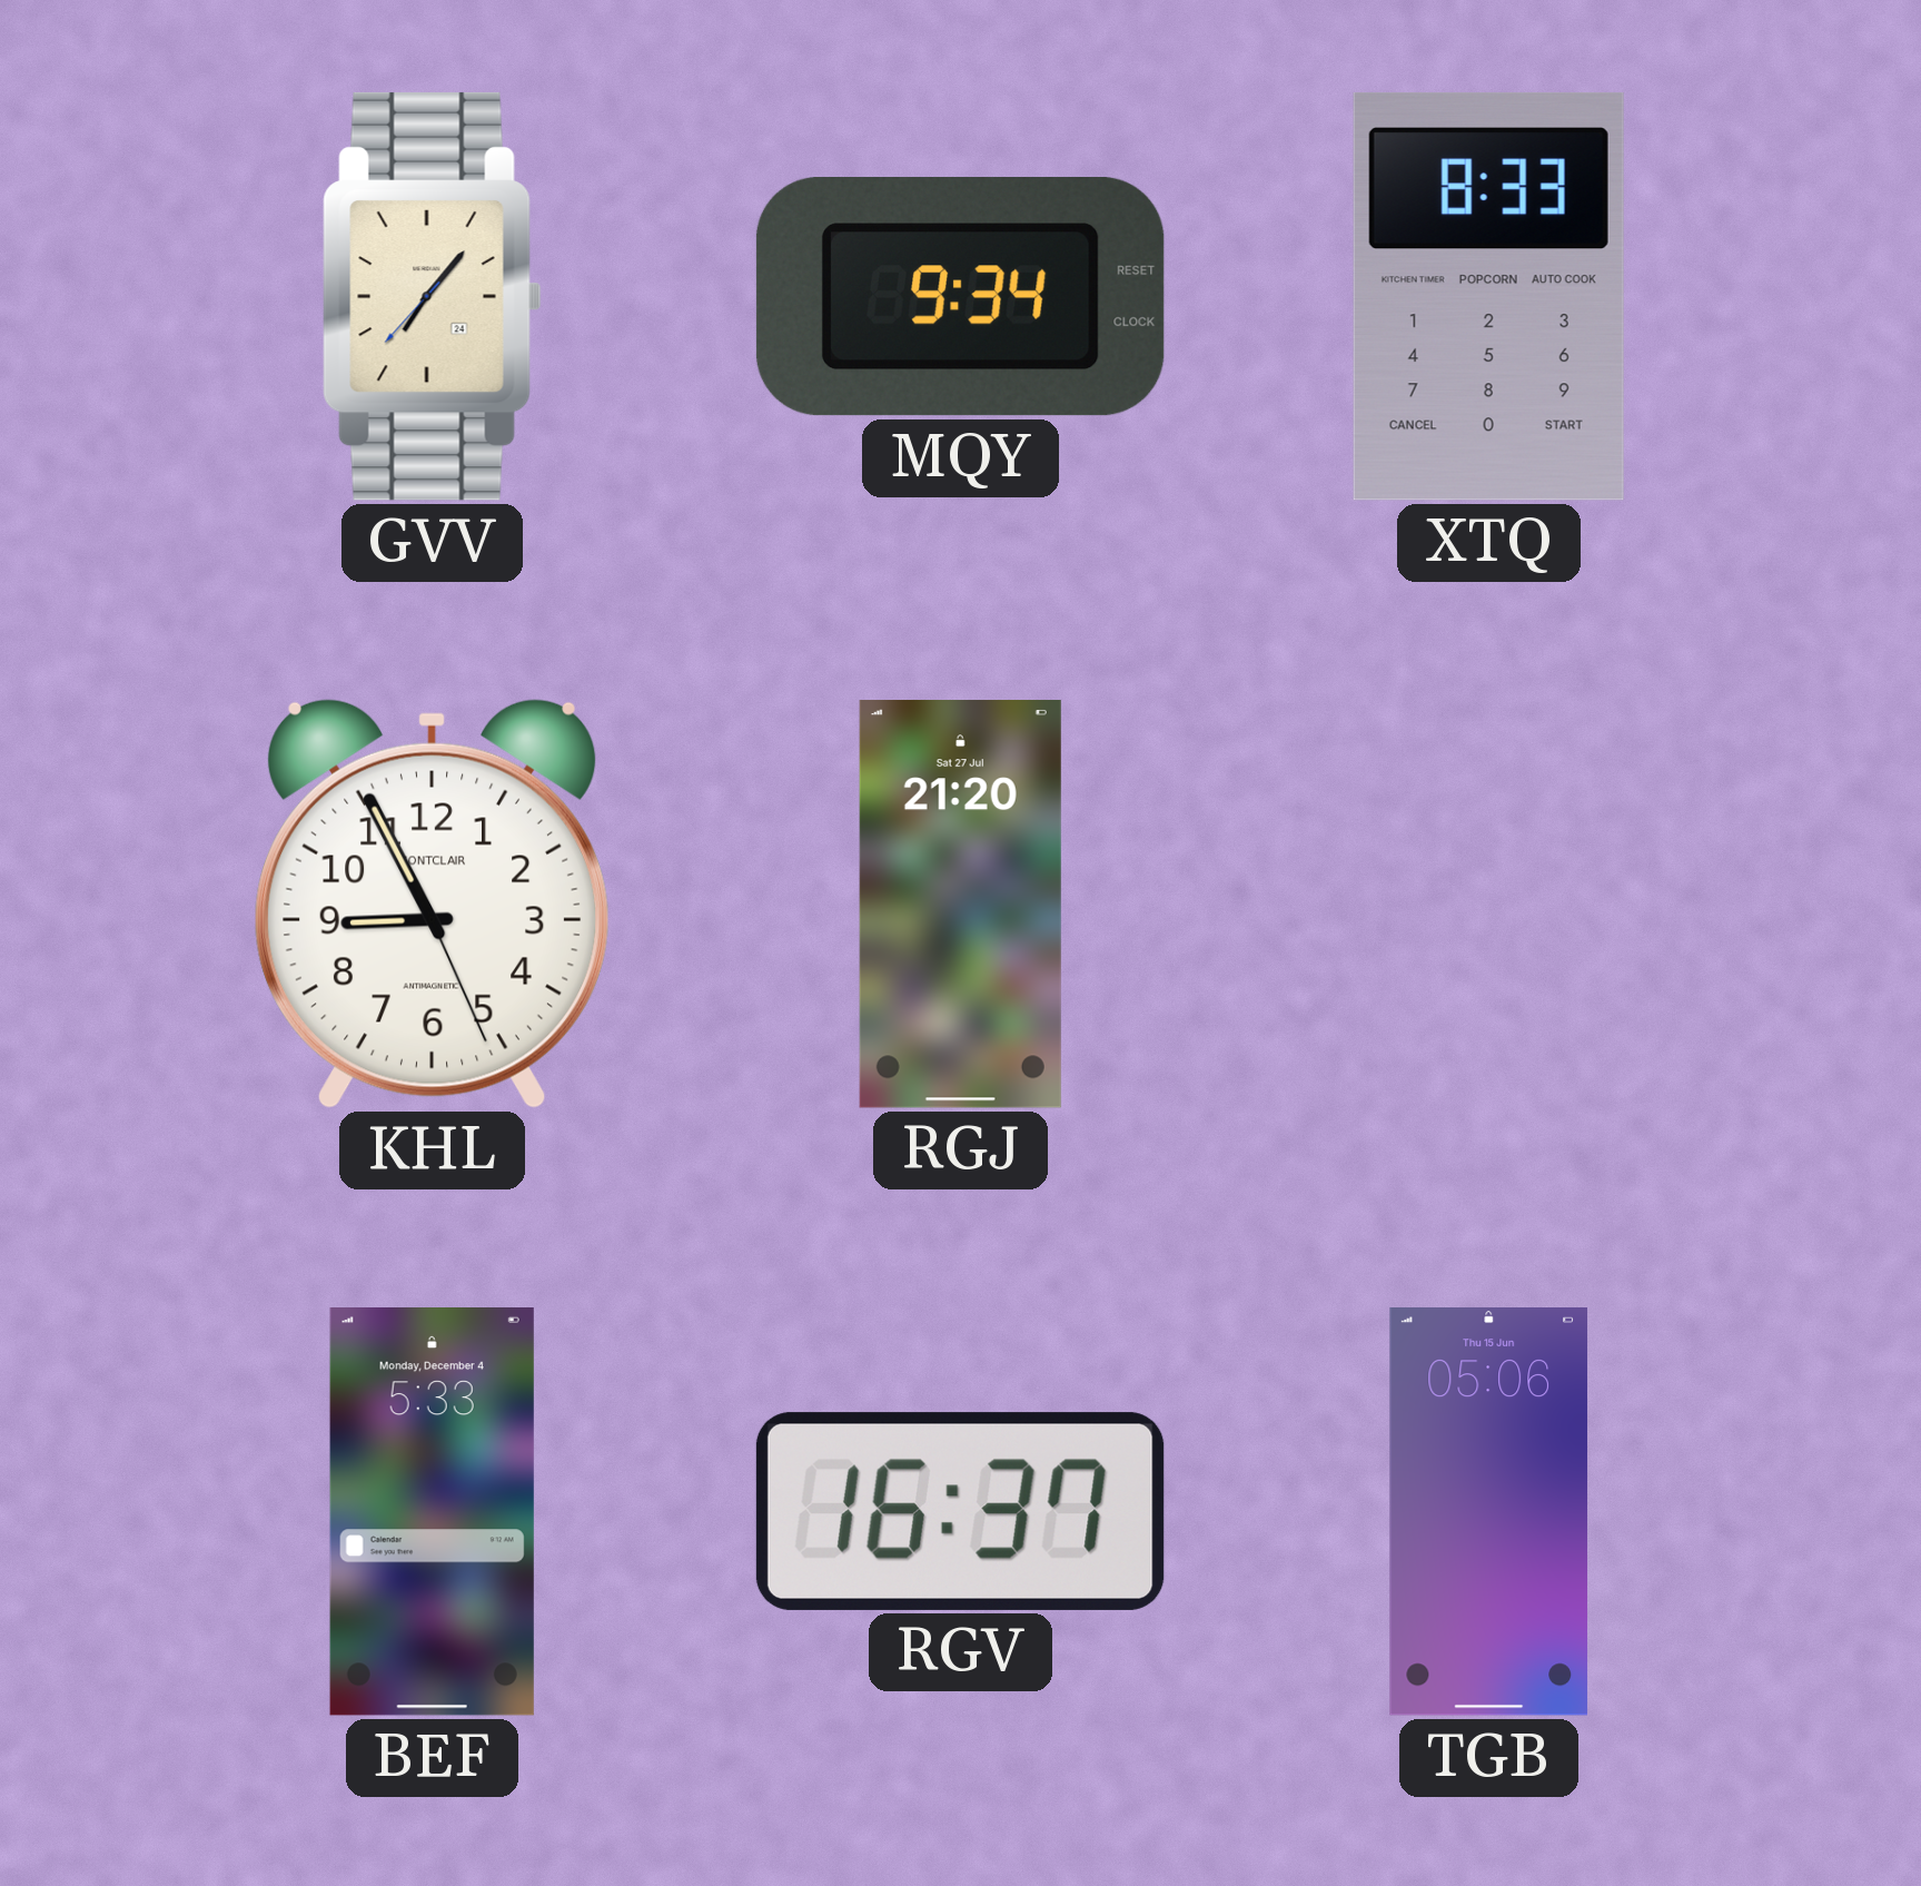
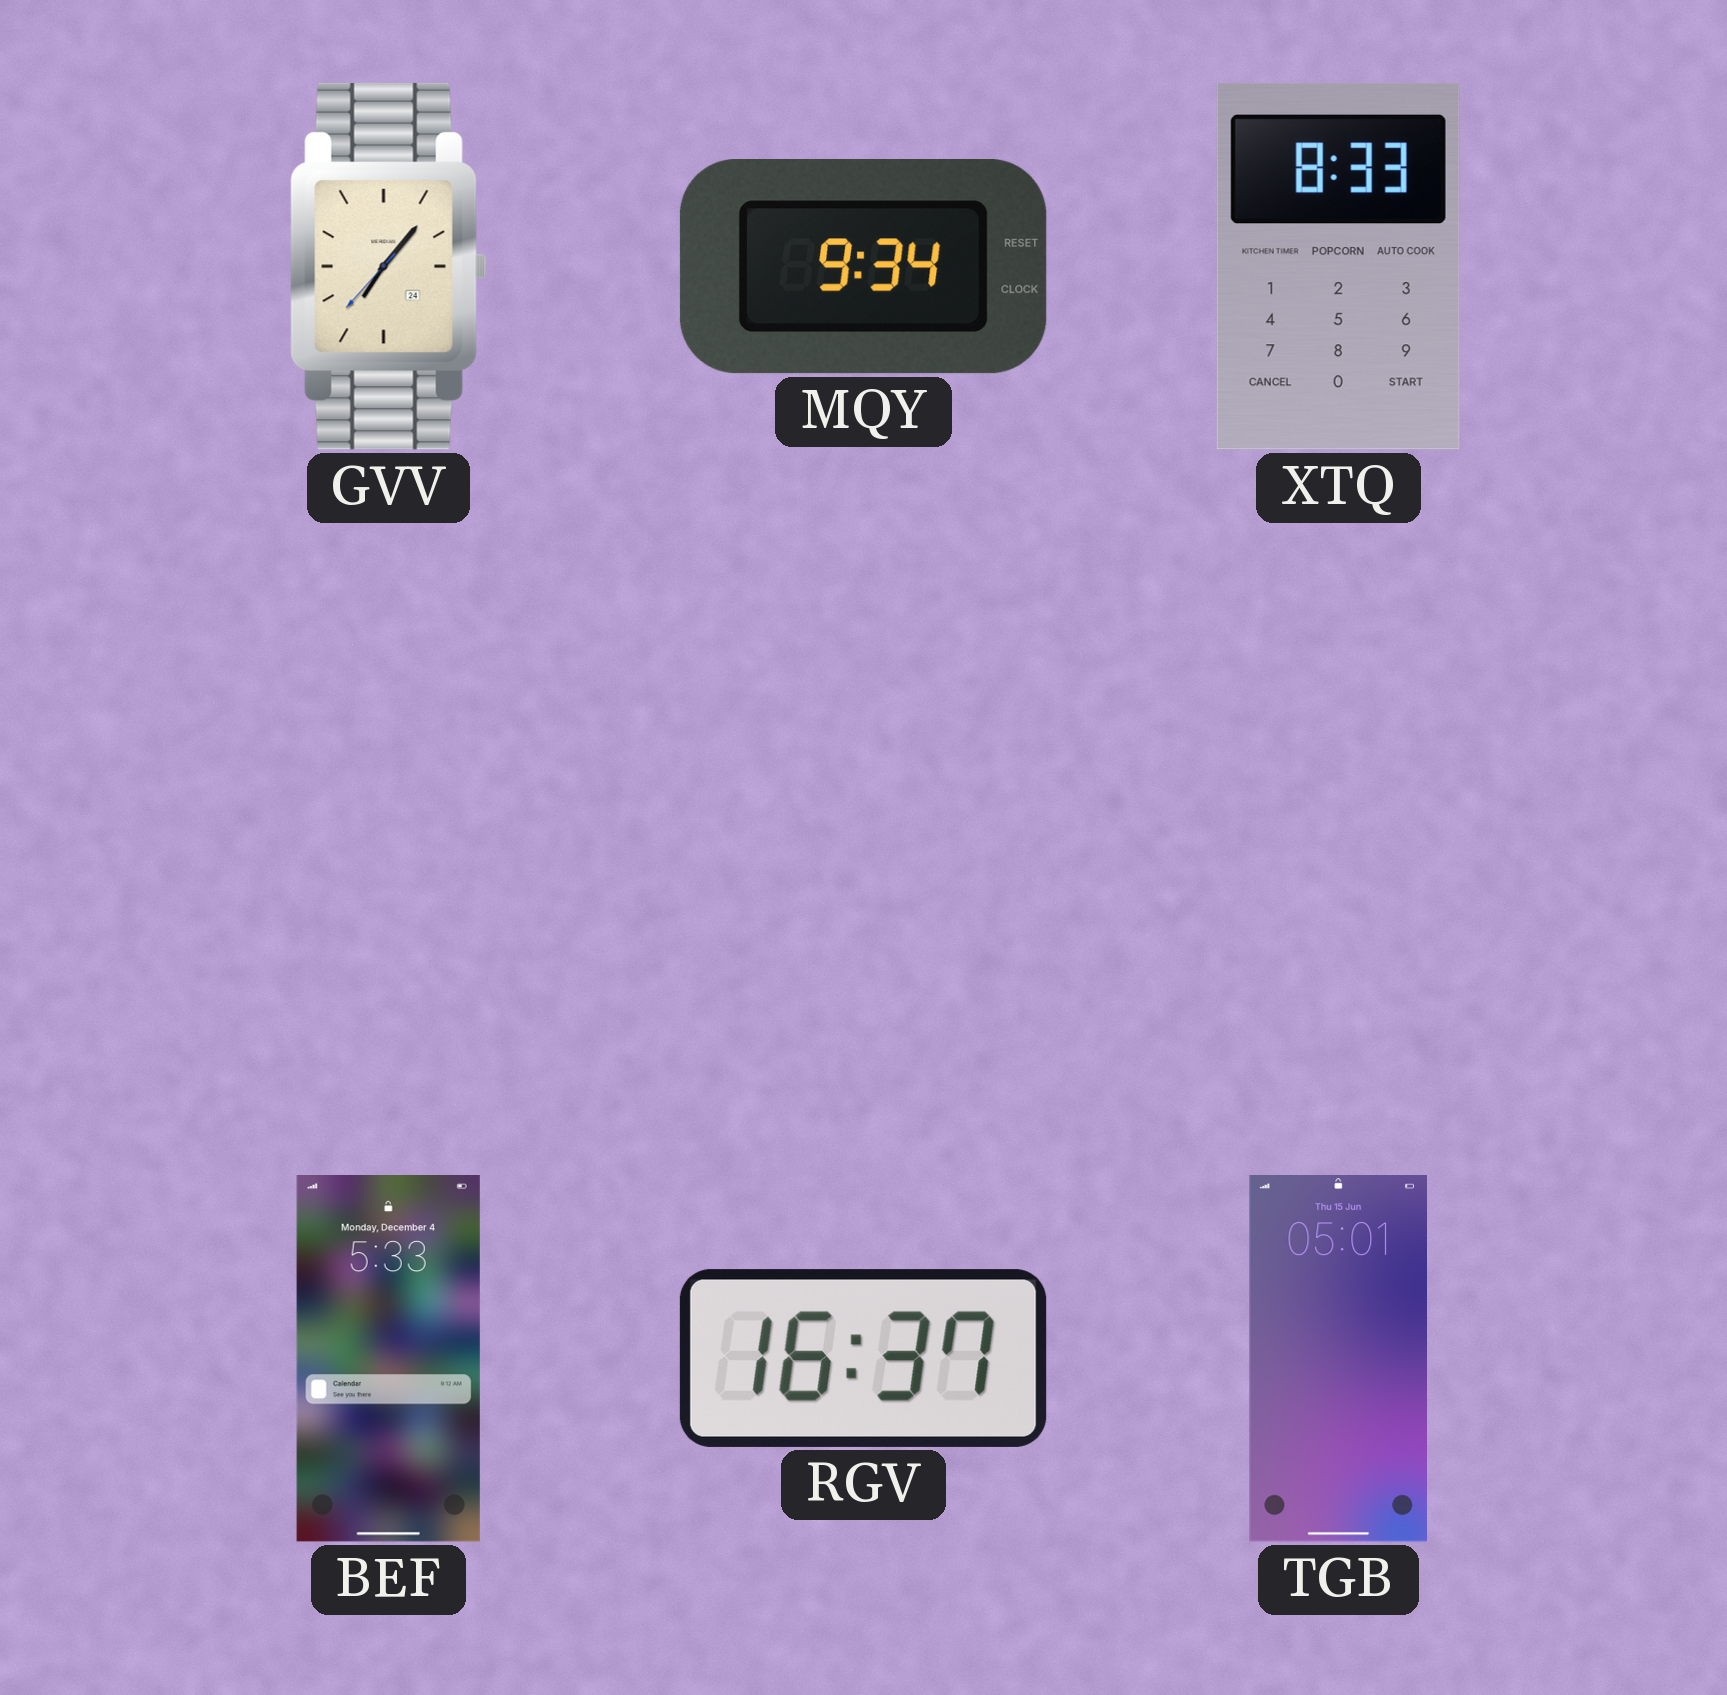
KHL: 8:55 -> none (432, 903)
RGJ: 21:20 -> none (960, 905)
TGB: 05:06 -> 05:01 (1338, 1359)
